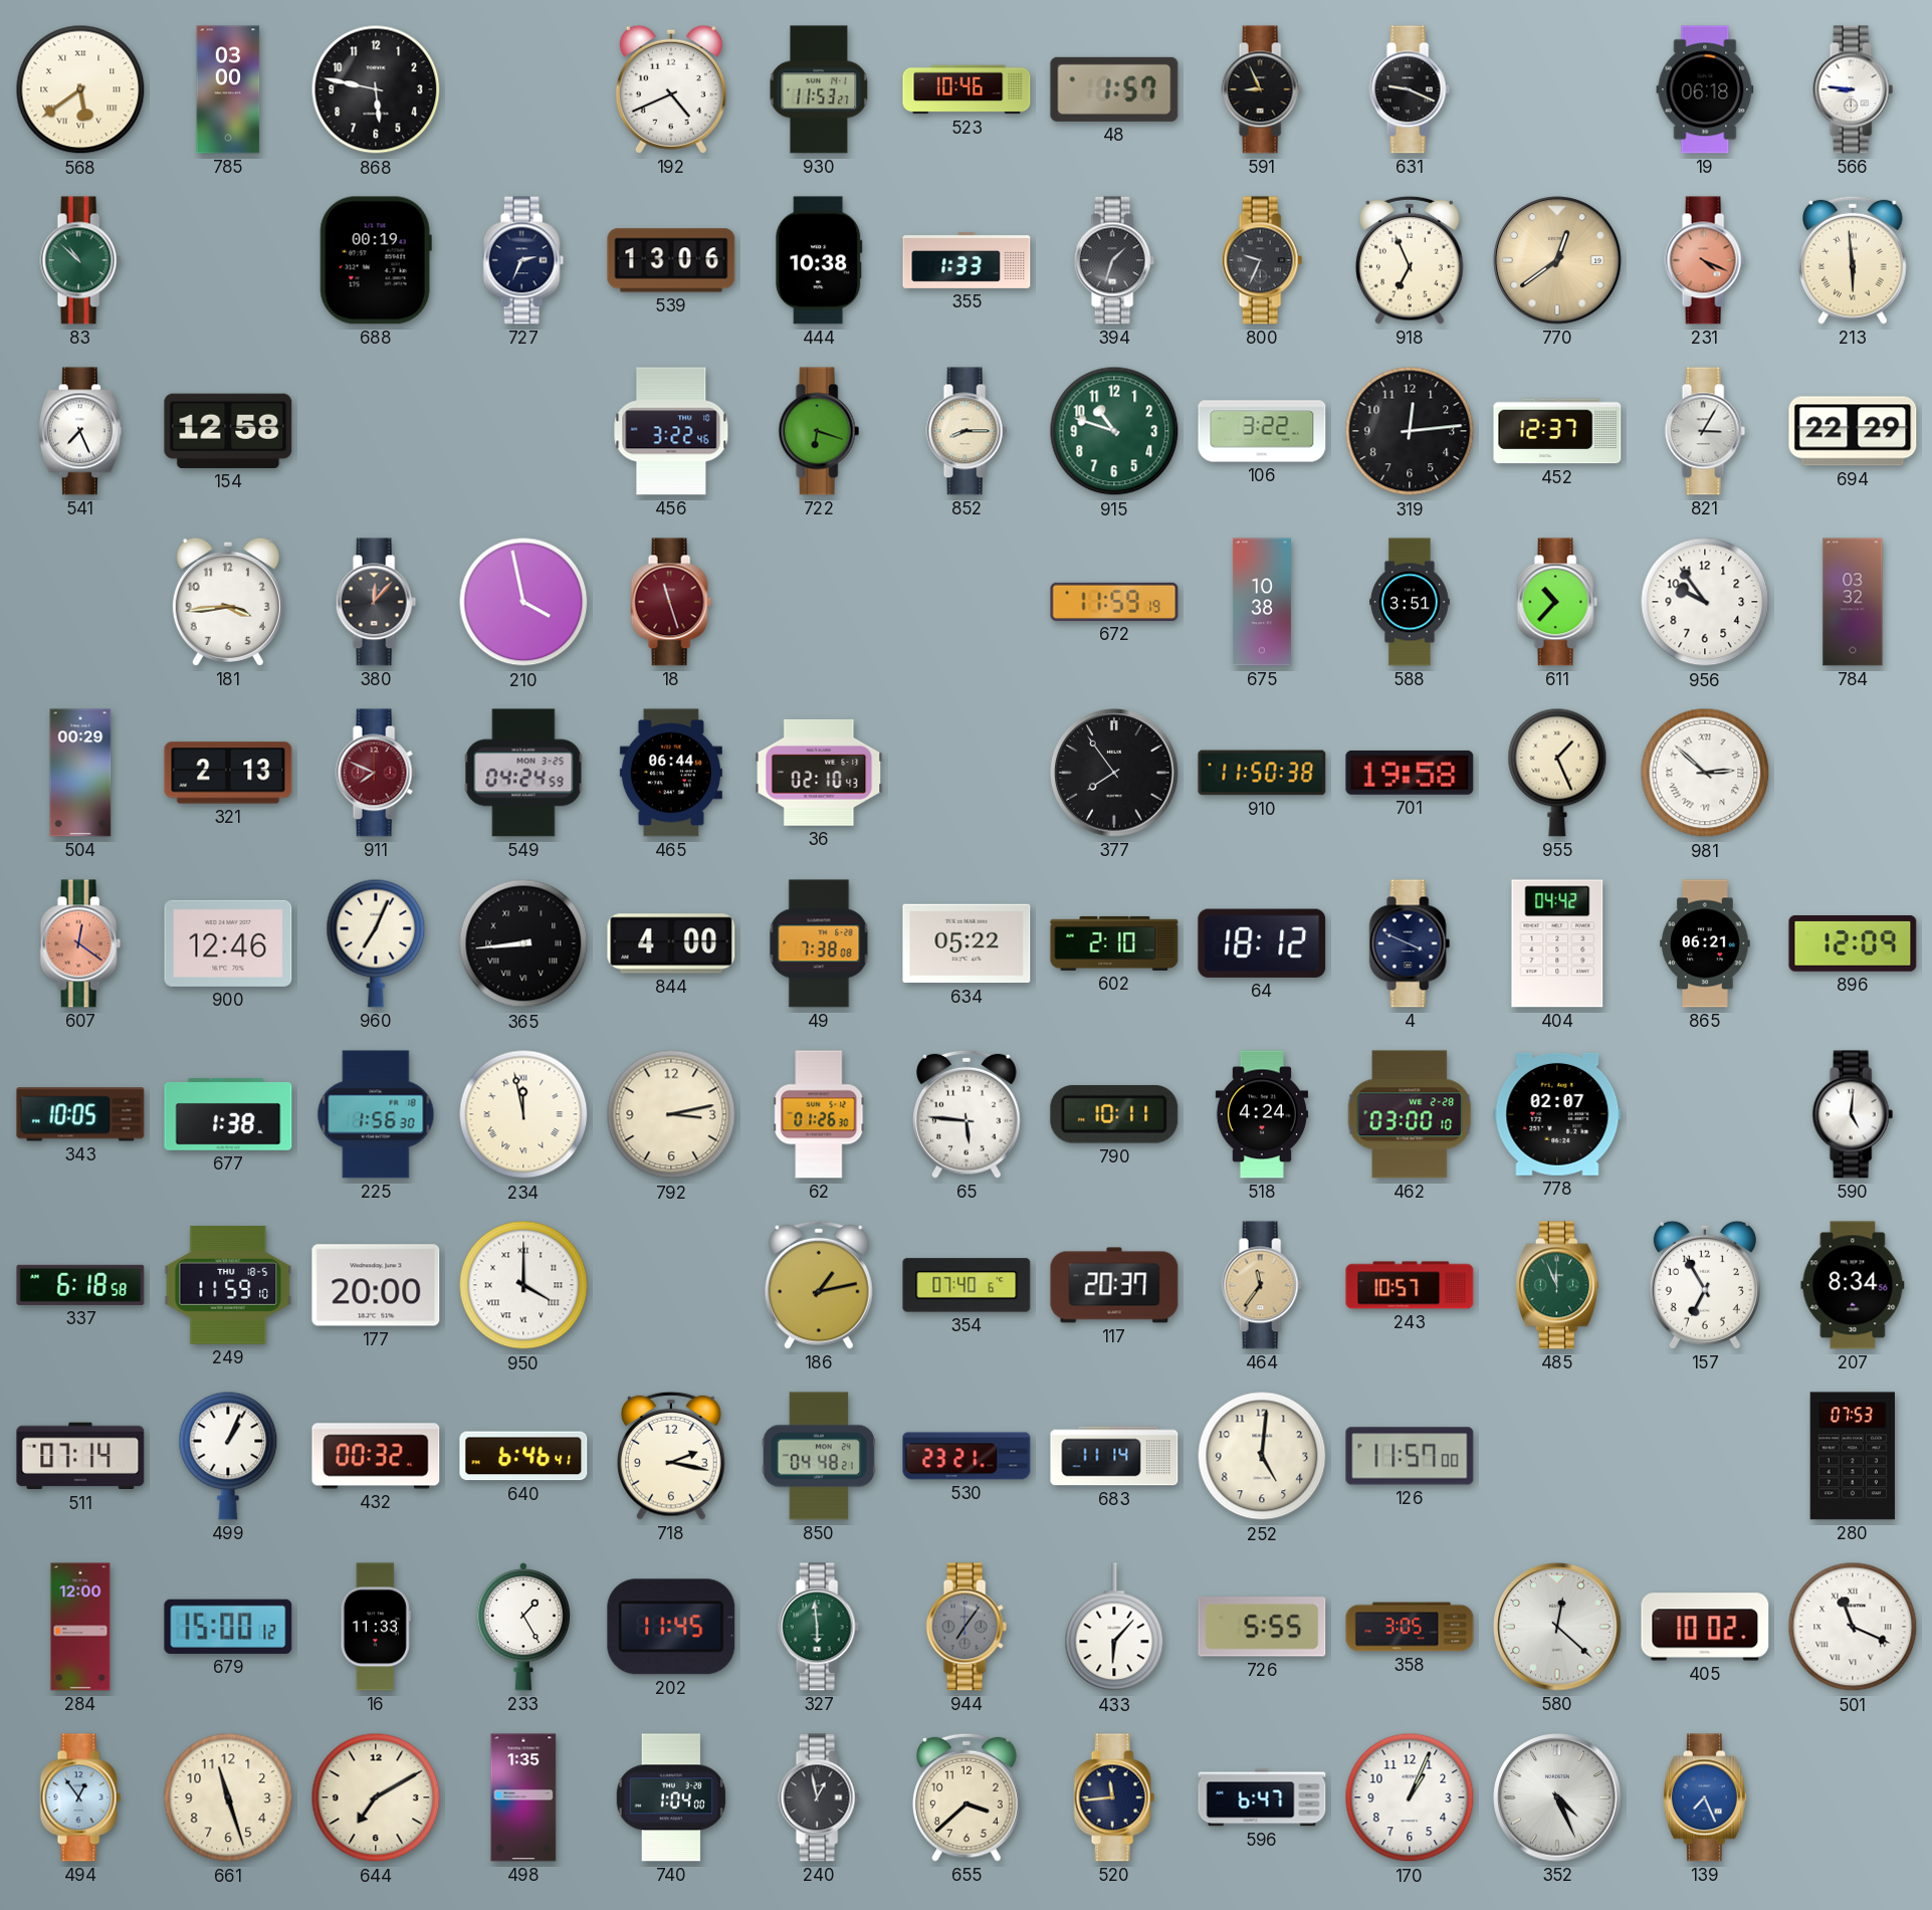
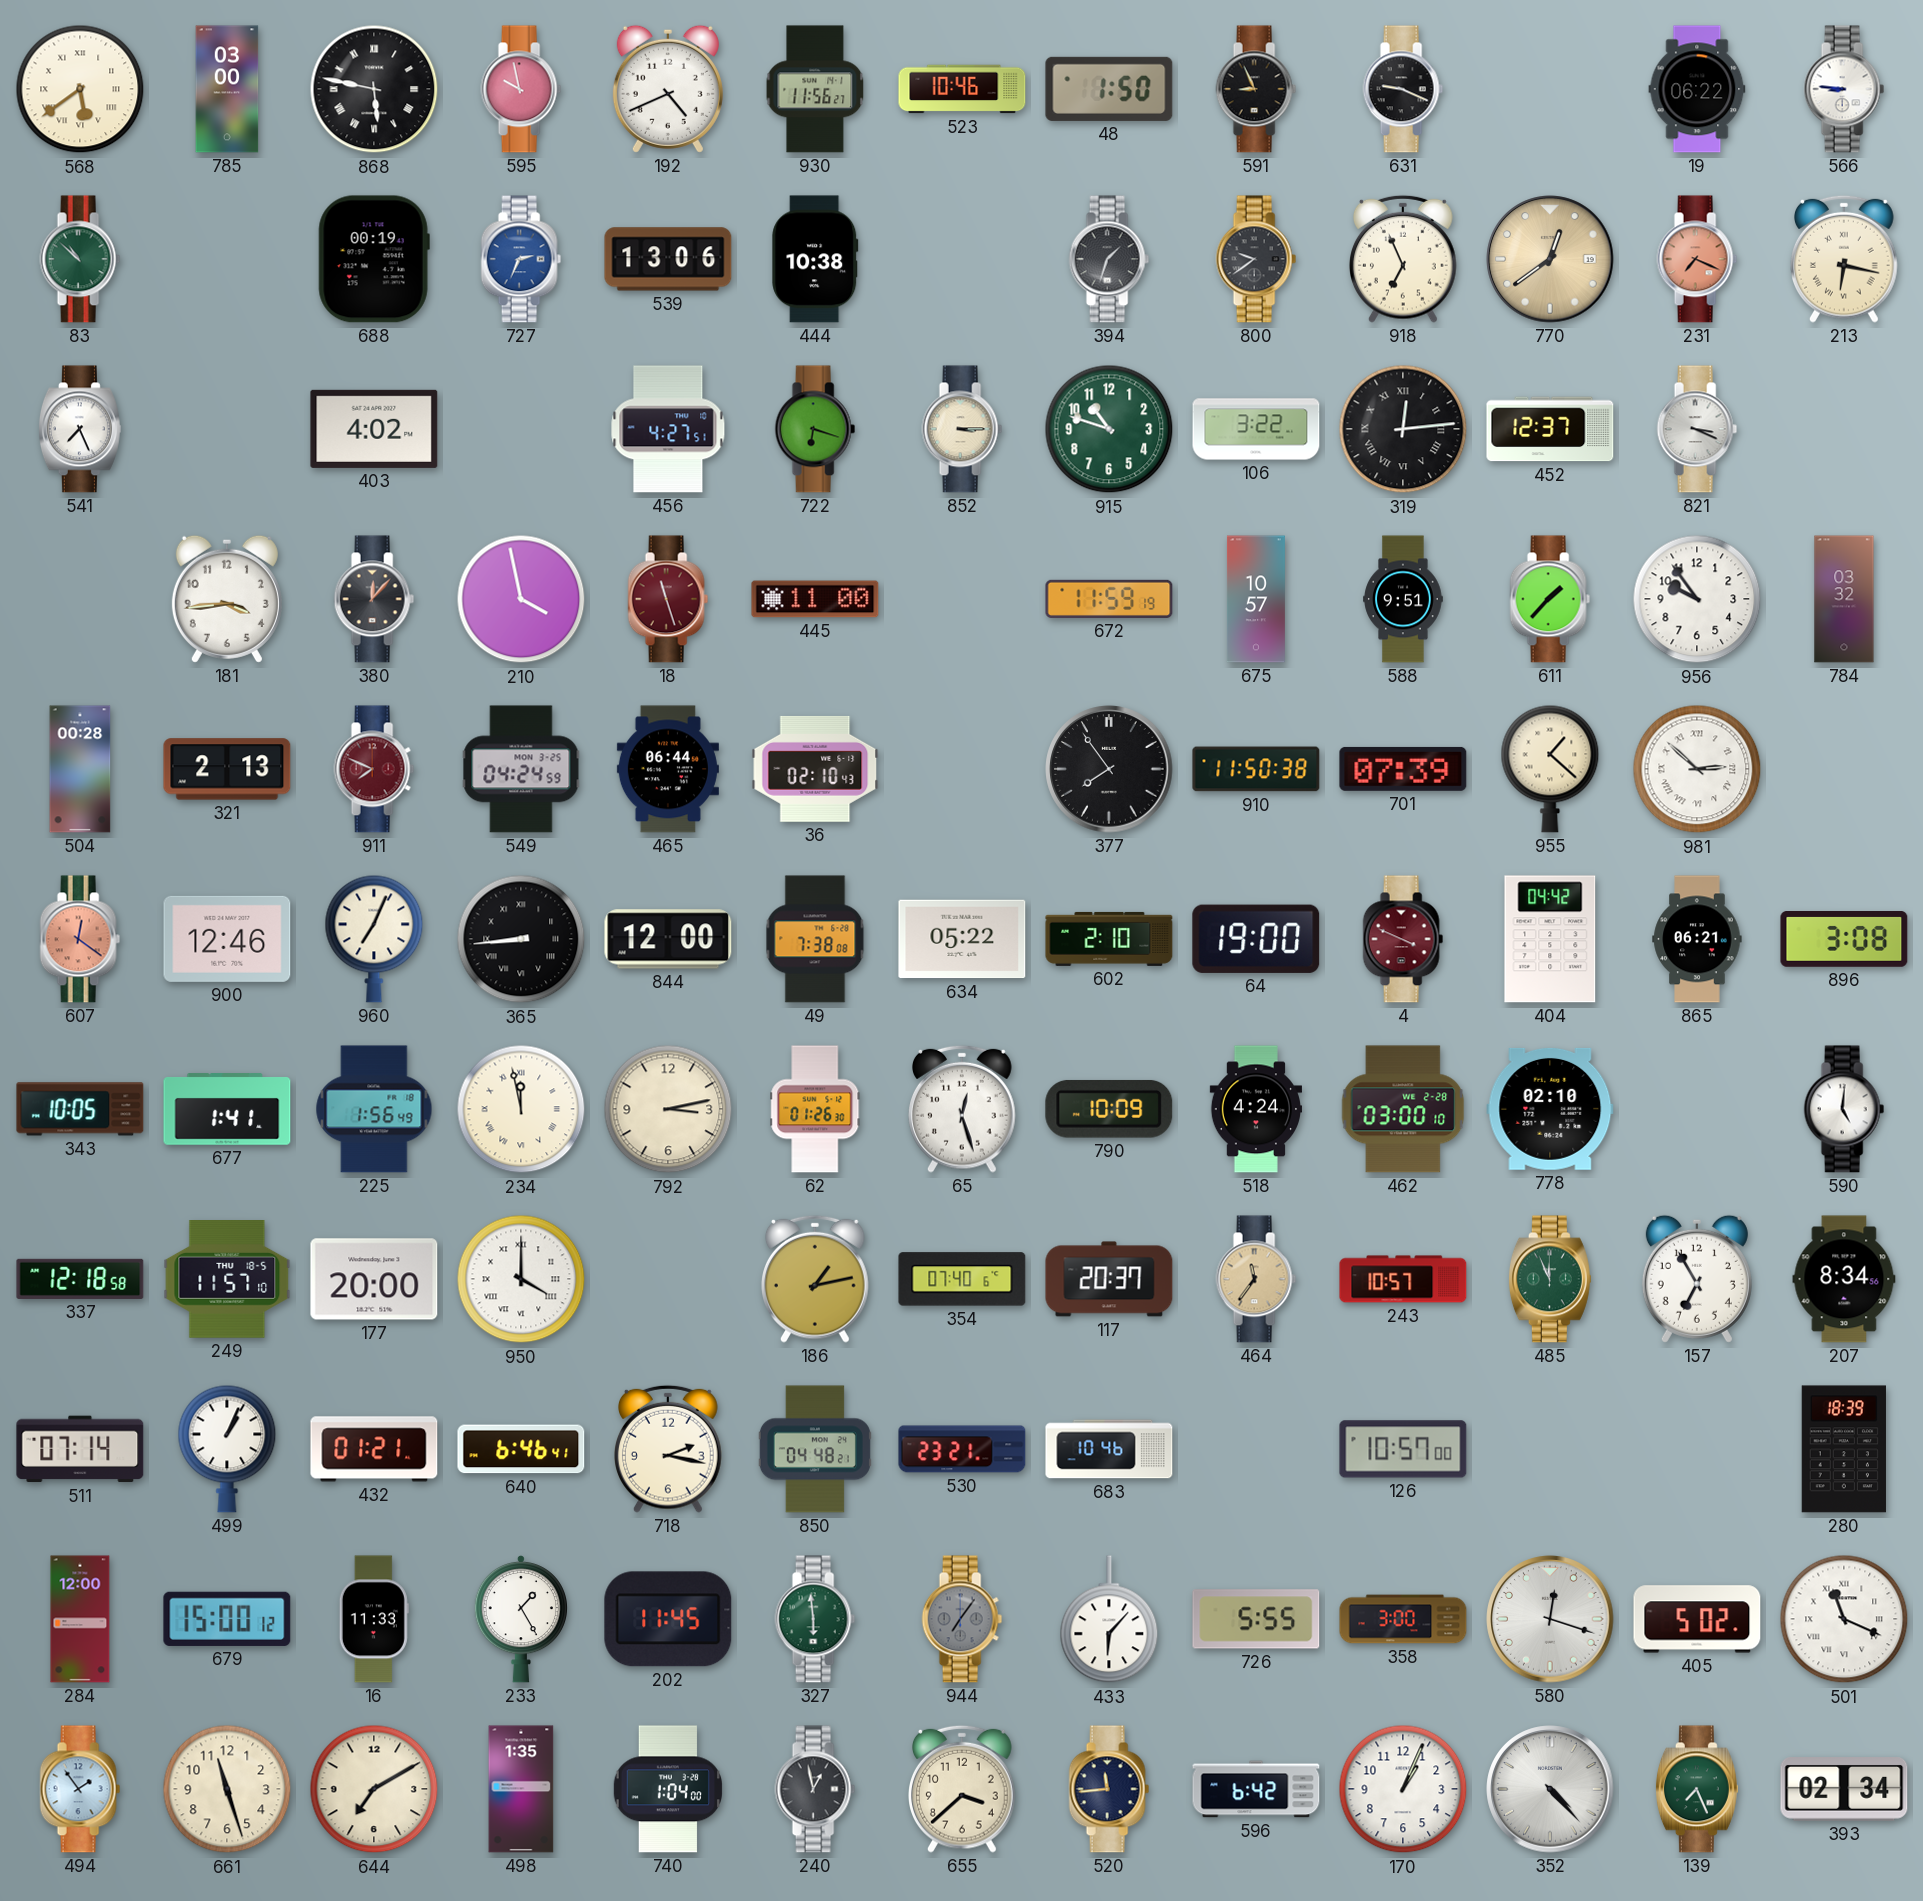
868 numerals: Arabic -> Roman (374, 89)
595: none -> 9:58 (521, 89)
930: 11:53 -> 11:56 (815, 89)
48: 1:57 -> 1:50 (1109, 89)
19: 06:18 -> 06:22 (1697, 89)
727 dial: navy -> blue (521, 259)
355: 1:33 -> none (967, 260)
800: 9:34 -> 9:39 (1256, 259)
231: 4:19 -> 7:19 (1697, 259)
213: 5:59 -> 6:17 (1845, 259)
154: 12:58 -> none (228, 431)
403: none -> 4:02 (374, 429)
456: 3:22 -> 4:27 (668, 429)
852: 8:15 -> 3:15 (962, 429)
319 numerals: Arabic -> Roman (1403, 429)
821: 3:05 -> 3:19 (1697, 429)
694: 22:29 -> none (1853, 431)
445: none -> 11:00 (815, 599)
675: 10:38 -> 10:57 (1256, 599)
588: 3:51 -> 9:51 (1403, 599)
611: 10:37 -> 1:37 (1550, 599)
504: 00:29 -> 00:28 (80, 769)
701: 19:58 -> 07:39 (1403, 769)
955: 1:26 -> 1:22 (1550, 769)
844: 4:00 -> 12:00 (668, 939)
64: 18:12 -> 19:00 (1256, 939)
4 dial: navy -> burgundy (1403, 939)
896: 12:09 -> 3:08 (1844, 940)
677: 1:38 -> 1:41 (227, 1109)
225: 1:56:30 -> 1:56:49 (374, 1109)
65: 5:46 -> 12:27 (963, 1109)
790: 10:11 -> 10:09 (1109, 1109)
778: 02:07 -> 02:10 (1550, 1109)
337: 6:18 -> 12:18 (80, 1279)
249: 11:59 -> 11:57 (227, 1280)
432: 00:32 -> 01:21 (374, 1449)
683: 11:14 -> 10:46 (1109, 1449)
252: 5:01 -> none (1262, 1456)
126: 11:57 -> 10:57 (1403, 1449)
280: 07:53 -> 18:39 (1844, 1449)
358: 3:05 -> 3:00 (1403, 1619)
580: 12:22 -> 12:18 (1550, 1619)
405: 10:02 -> 5:02 (1697, 1619)
494: 12:54 -> 1:54 (80, 1789)
596: 6:47 -> 6:42 (1256, 1789)
352: 4:26 -> 4:23 (1550, 1789)
139 dial: blue -> green (1697, 1789)
393: none -> 02:34 (1844, 1790)
